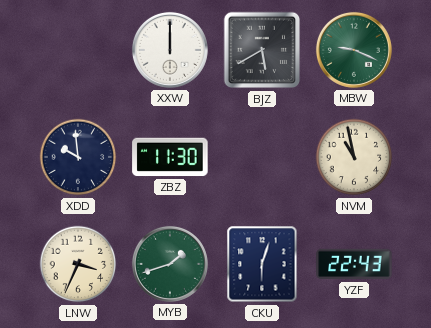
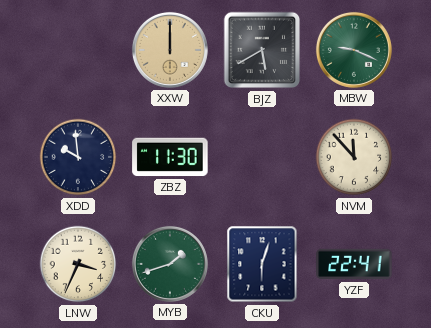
XXW dial: white -> champagne (170, 50)
NVM: 10:58 -> 11:53 (354, 157)
YZF: 22:43 -> 22:41 (354, 264)
